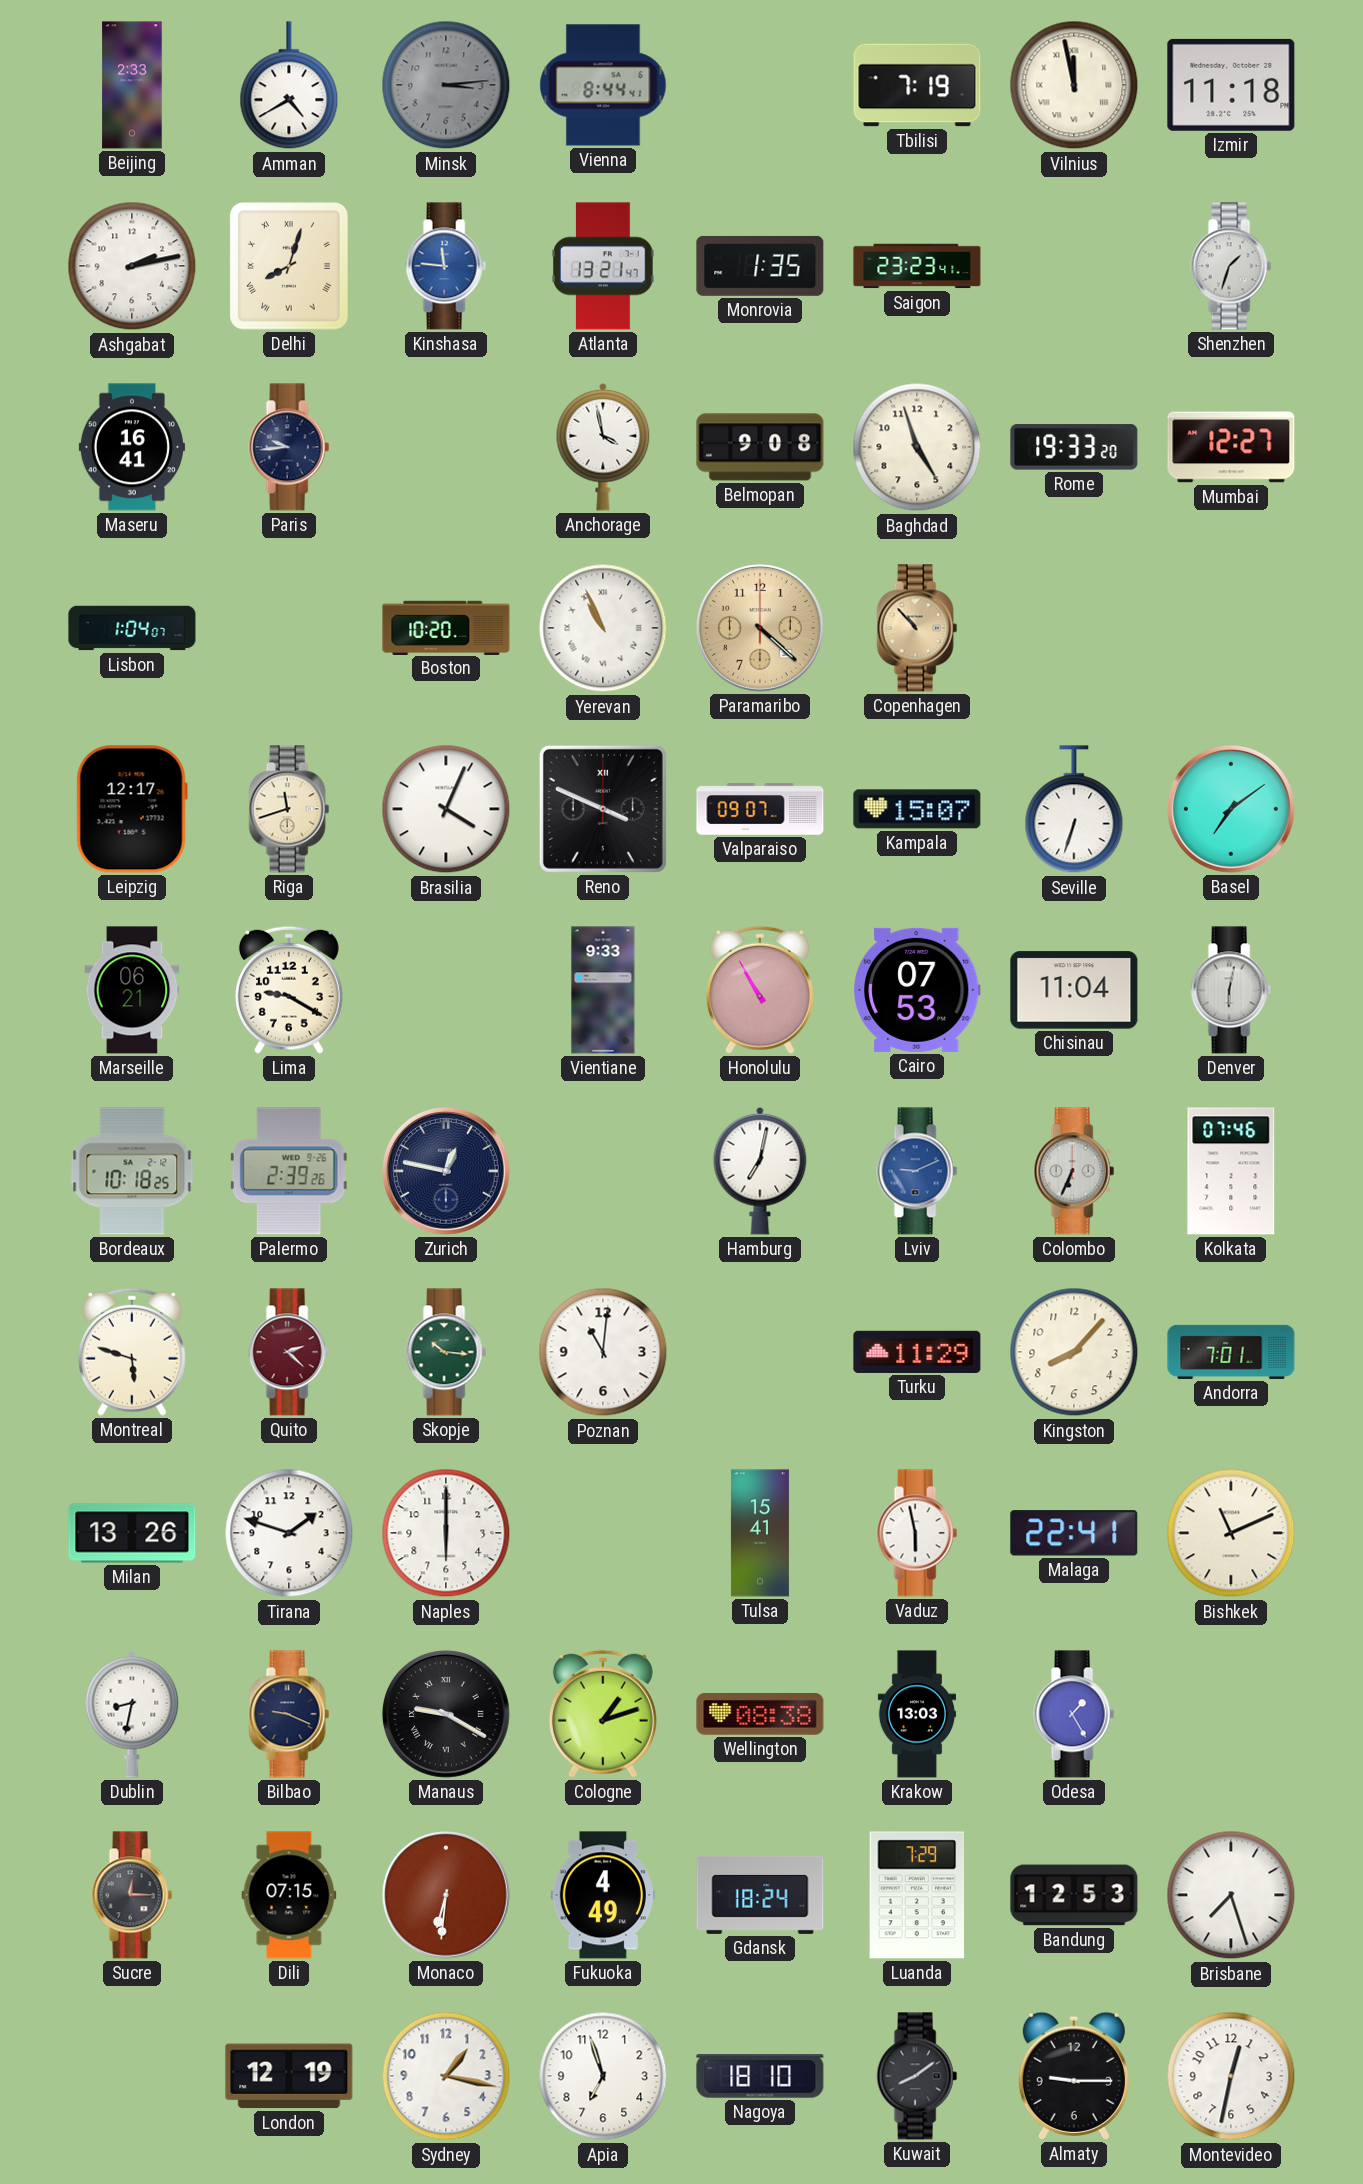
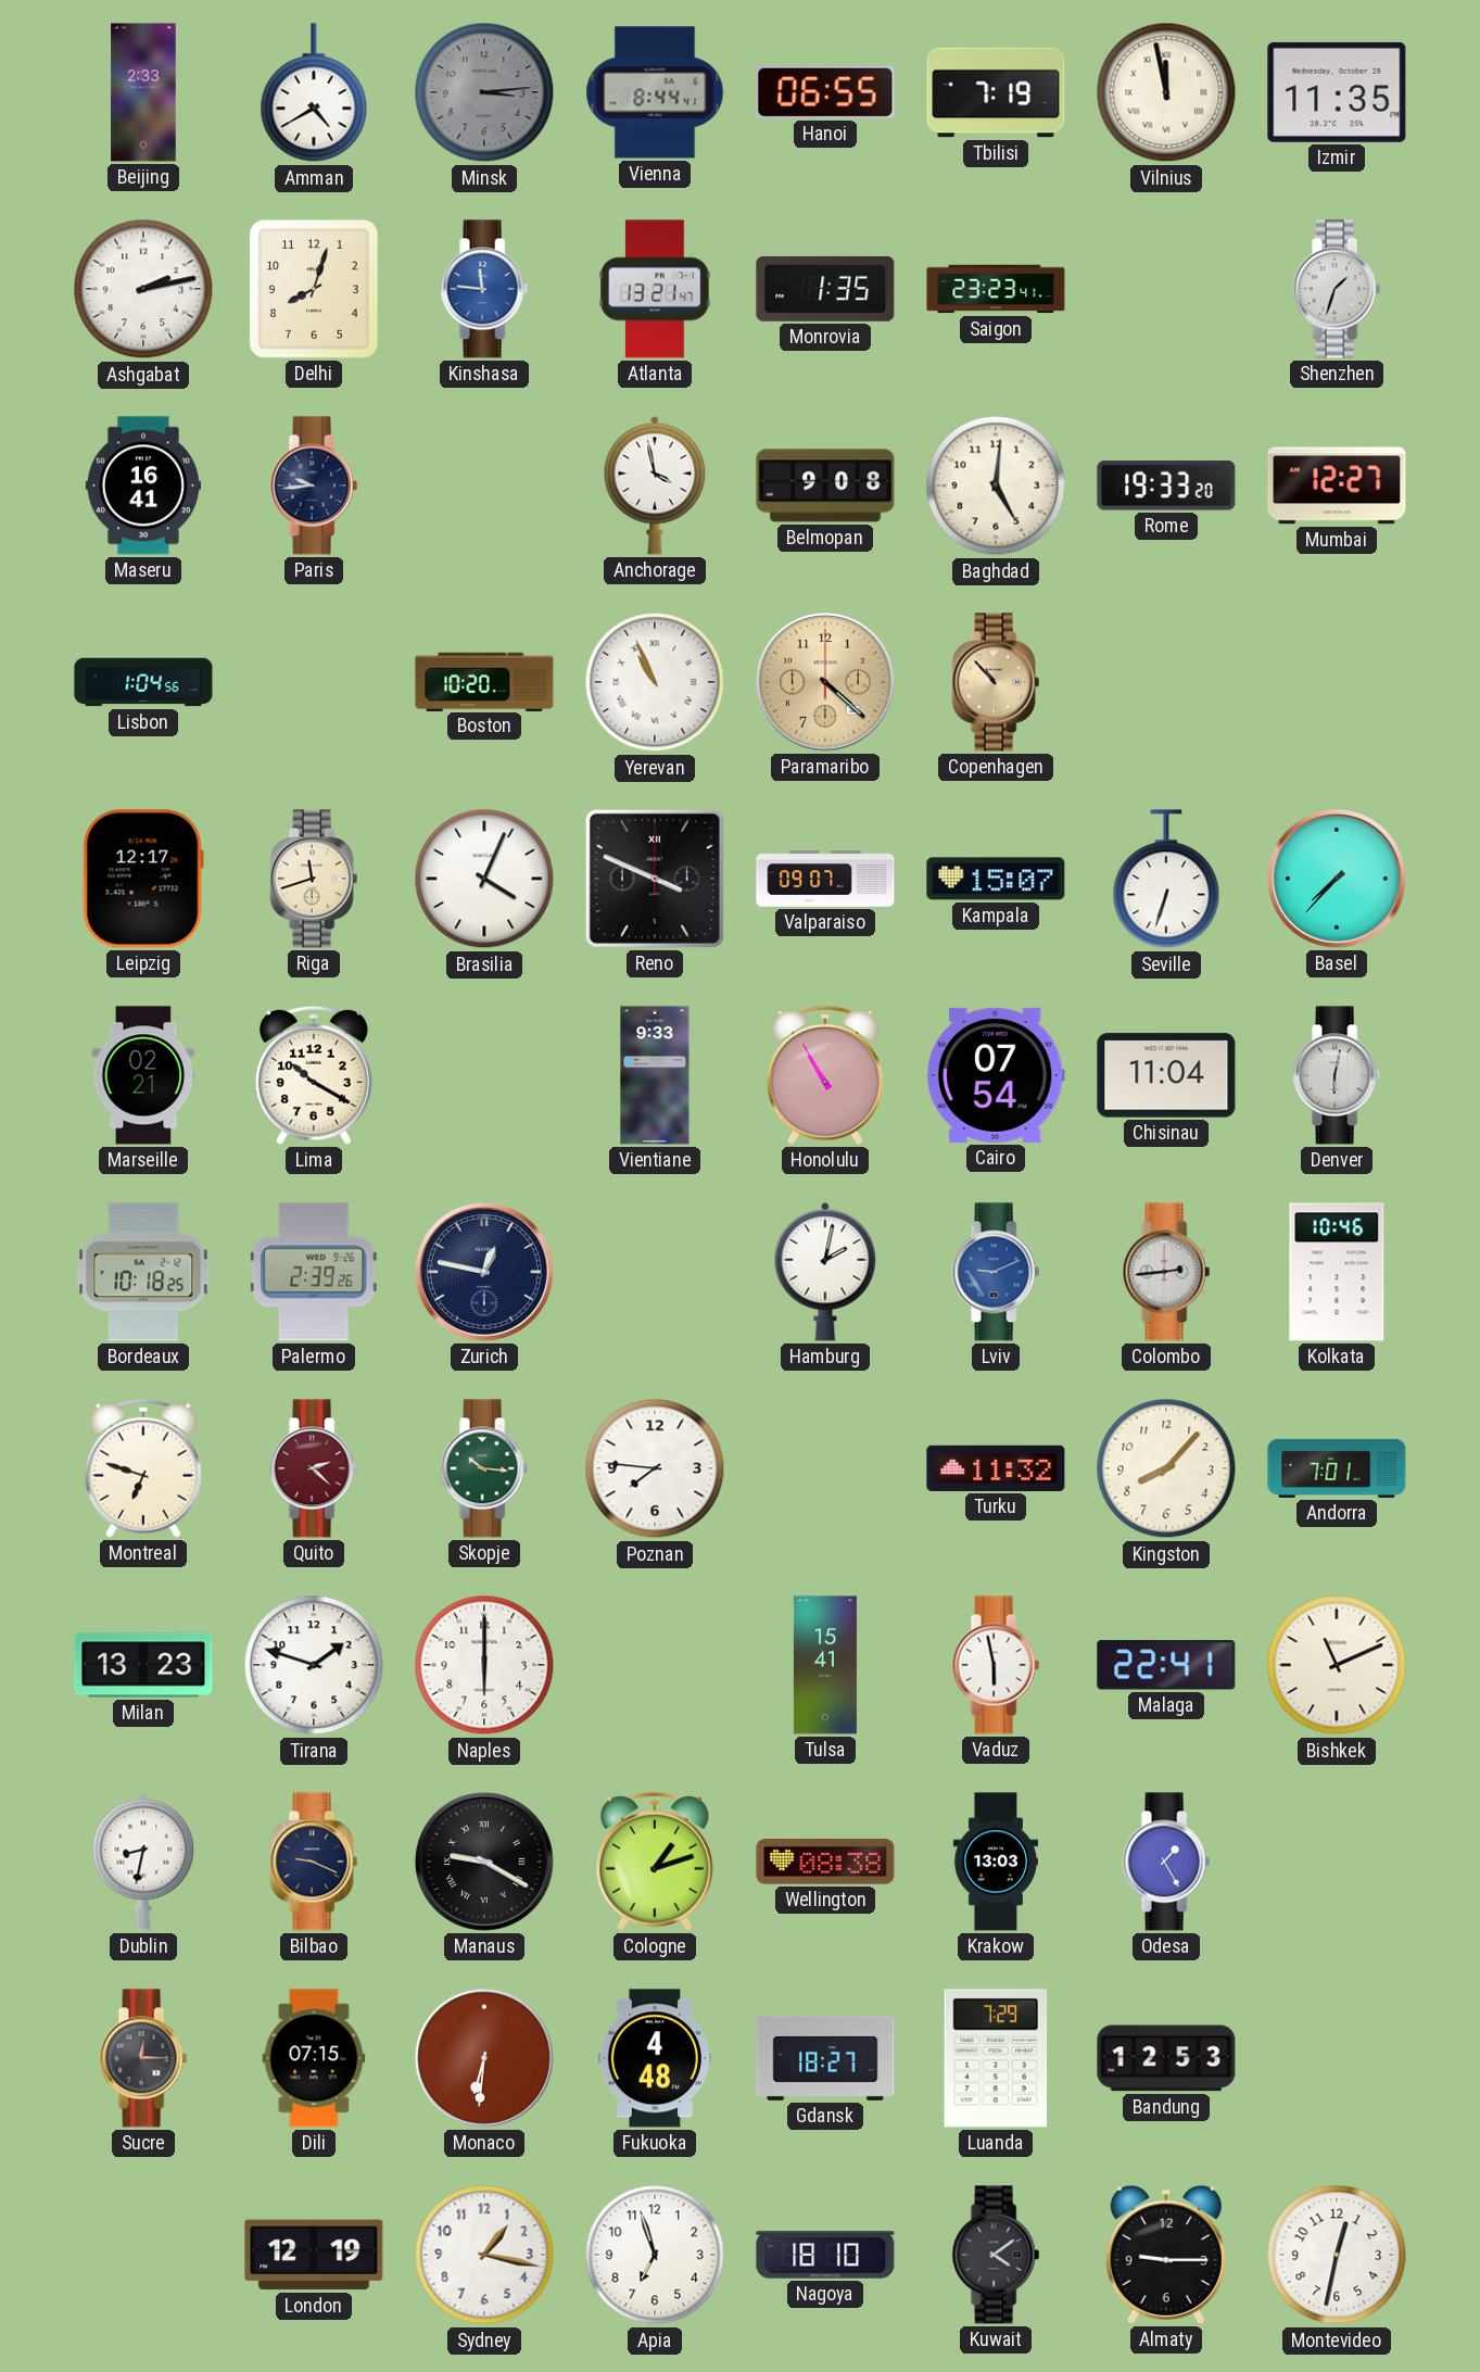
Hanoi: none -> 06:55 (825, 92)
Izmir: 11:18 -> 11:35 (1337, 92)
Delhi numerals: Roman -> Arabic (314, 289)
Baghdad: 4:57 -> 5:01 (996, 485)
Lisbon: 1:04:07 -> 1:04:56 (143, 682)
Basel: 7:09 -> 7:37 (1337, 879)
Marseille: 06:21 -> 02:21 (143, 1075)
Lima: 9:20 -> 10:20 (314, 1075)
Cairo: 07:53 -> 07:54 (997, 1075)
Hamburg: 7:02 -> 2:02 (825, 1272)
Colombo: 6:34 -> 2:44 (1166, 1272)
Kolkata: 07:46 -> 10:46 (1337, 1272)
Montreal: 5:48 -> 6:48 (143, 1468)
Poznan: 11:01 -> 7:46 (655, 1468)
Turku: 11:29 -> 11:32 (996, 1468)
Milan: 13:26 -> 13:23 (143, 1665)
Fukuoka: 4:49 -> 4:48 (654, 2058)
Gdansk: 18:24 -> 18:27 (825, 2058)
Brisbane: 7:27 -> none (1231, 1895)
Kuwait: 8:09 -> 4:09 (996, 2255)
